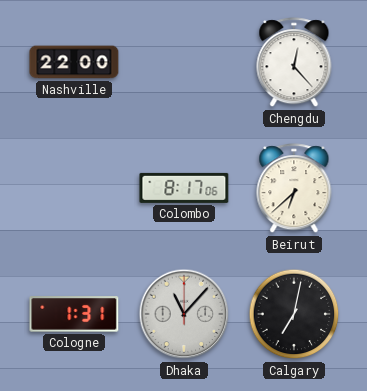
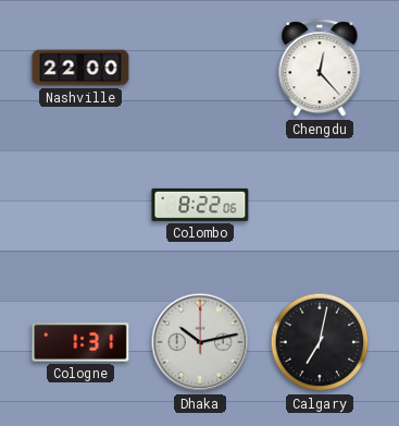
Colombo: 8:17 -> 8:22 (200, 205)
Beirut: 6:38 -> none (294, 189)
Dhaka: 11:07 -> 10:13 (200, 342)
